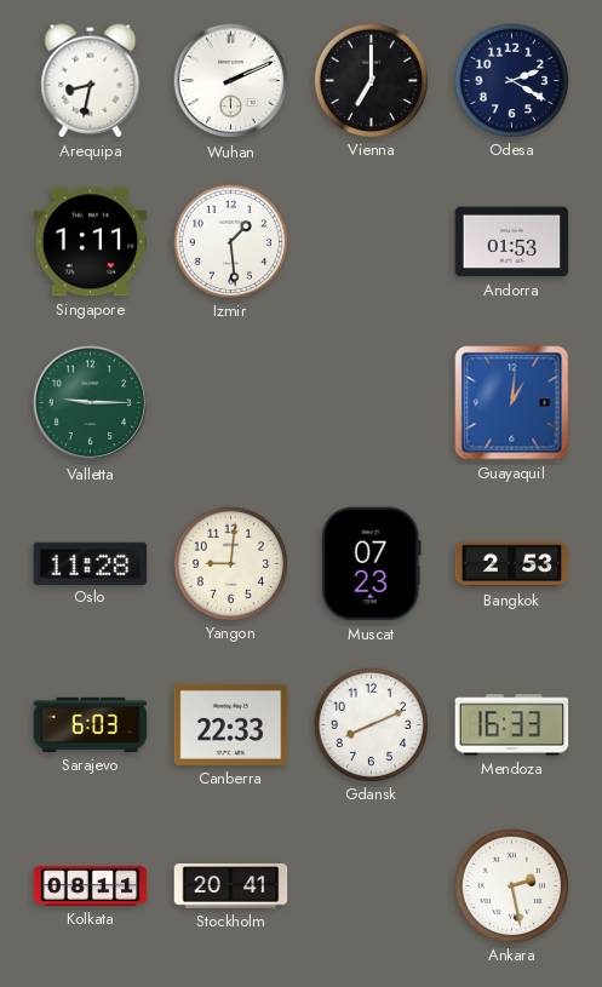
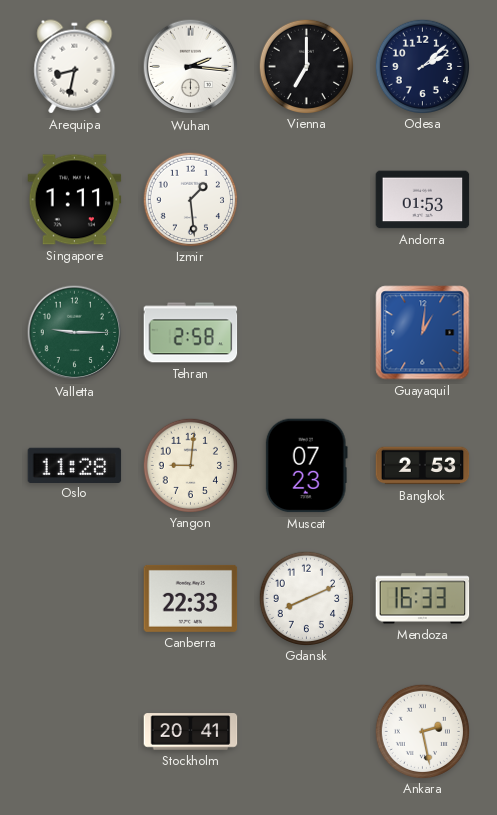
Wuhan: 2:11 -> 2:16 (191, 67)
Odesa: 2:20 -> 2:08 (422, 66)
Tehran: none -> 2:58 (191, 333)
Sarajevo: 6:03 -> none (91, 724)
Kolkata: 08:11 -> none (91, 886)
